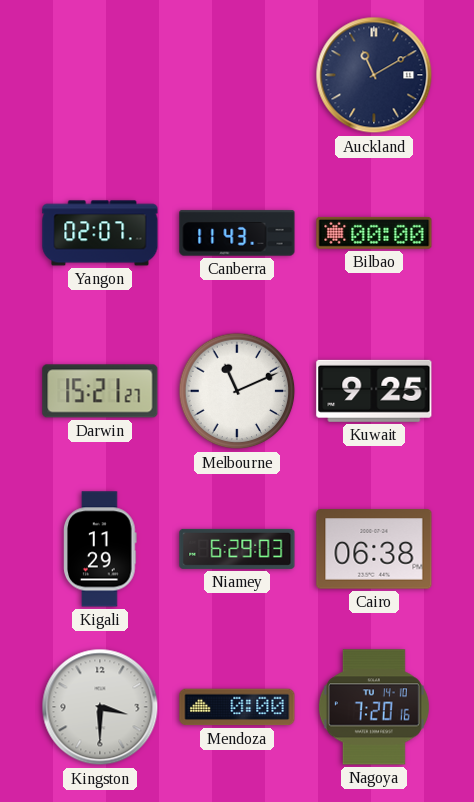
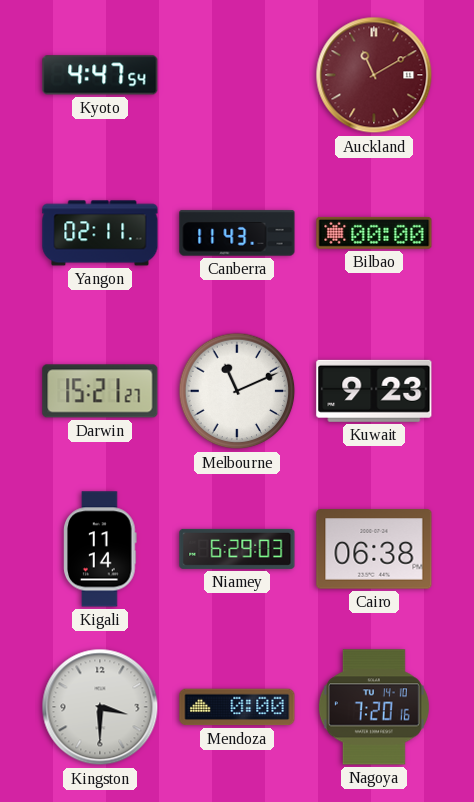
Kyoto: none -> 4:47 (100, 75)
Auckland dial: navy -> burgundy (374, 75)
Yangon: 02:07 -> 02:11 (100, 233)
Kuwait: 9:25 -> 9:23 (374, 391)
Kigali: 11:29 -> 11:14 (100, 549)
